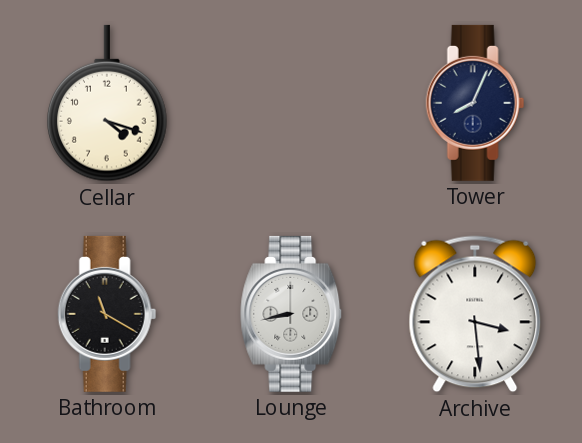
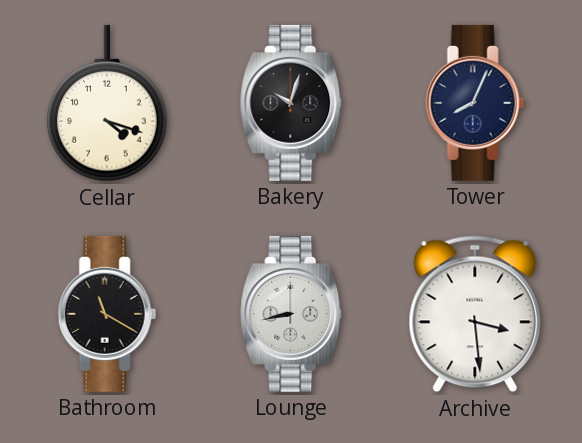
Bakery: none -> 10:03 (292, 103)
